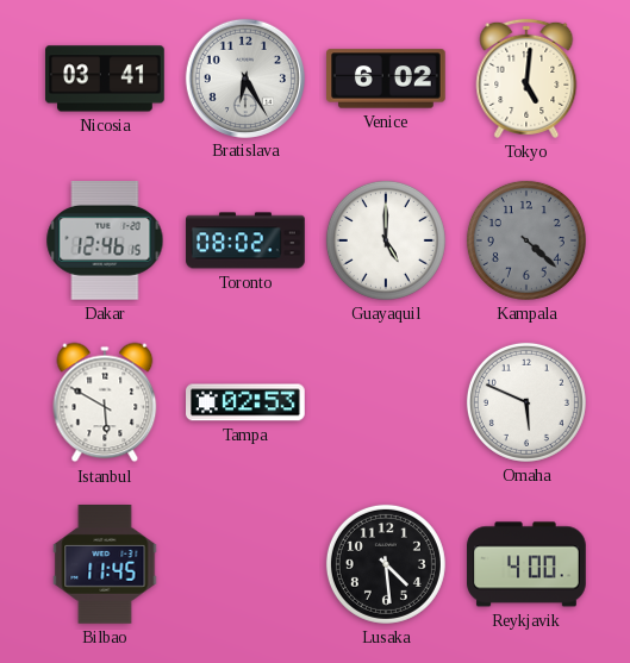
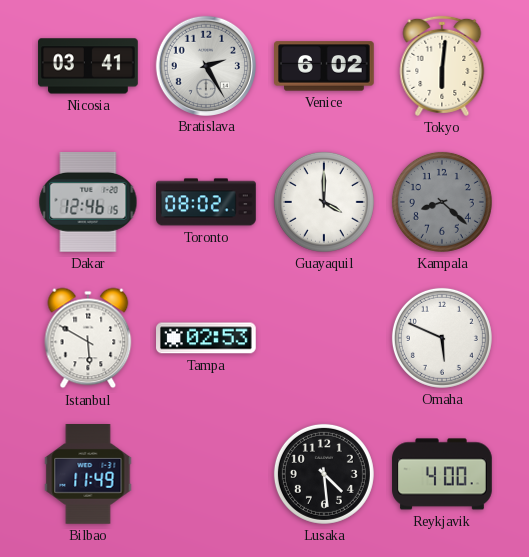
Bratislava: 6:25 -> 2:25 (205, 65)
Tokyo: 5:01 -> 6:01 (442, 66)
Guayaquil: 5:00 -> 4:00 (324, 202)
Kampala: 4:22 -> 8:22 (442, 202)
Bilbao: 11:45 -> 11:49 (88, 475)
